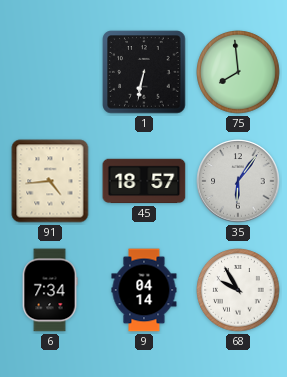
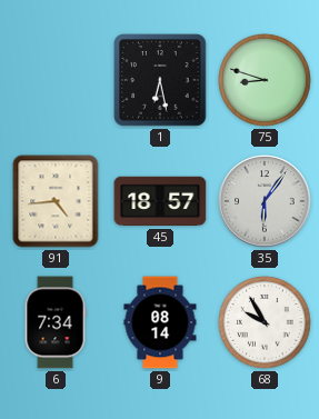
1: 6:32 -> 6:28 (160, 80)
75: 7:59 -> 8:48 (265, 80)
9: 04:14 -> 08:14 (160, 322)
